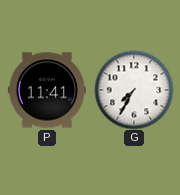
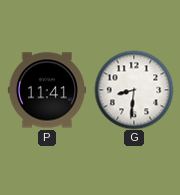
G: 7:35 -> 8:31 (134, 90)
